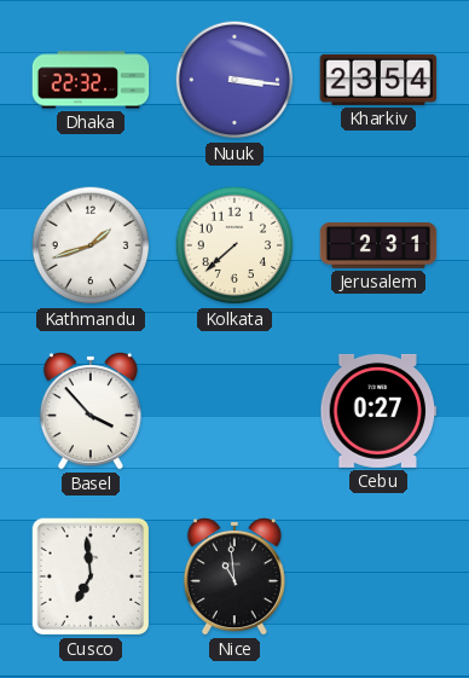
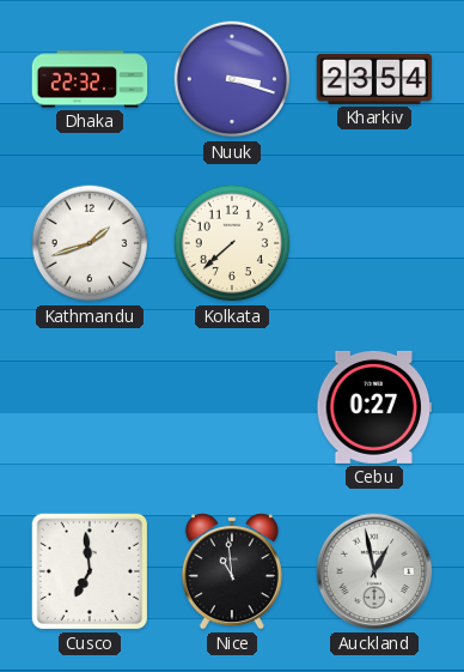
Nuuk: 3:16 -> 3:18 (232, 79)
Jerusalem: 2:31 -> none (378, 247)
Basel: 3:53 -> none (91, 412)
Auckland: none -> 12:58 (374, 571)
